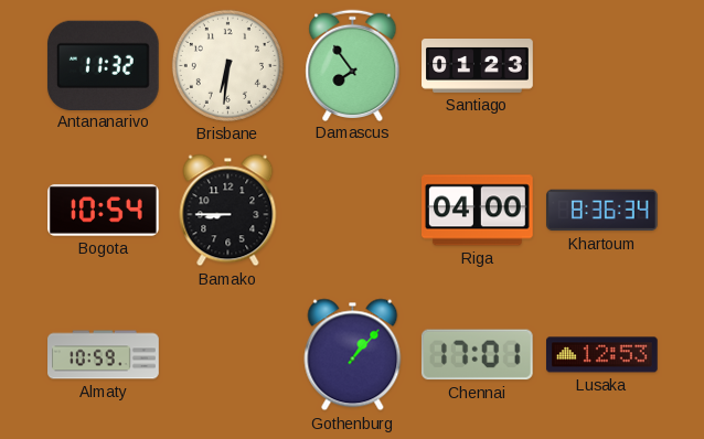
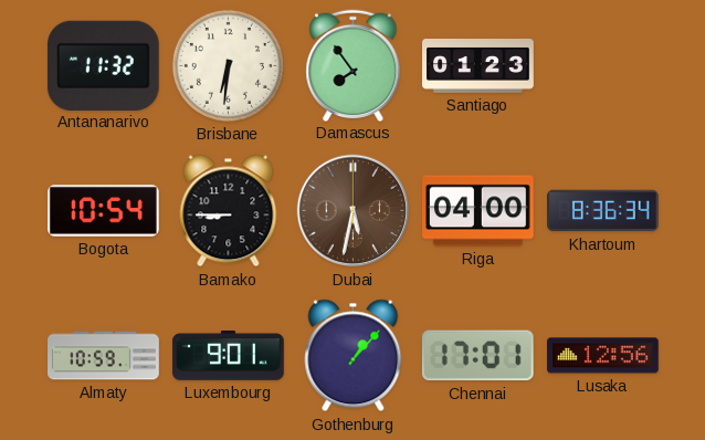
Dubai: none -> 5:32 (354, 211)
Luxembourg: none -> 9:01 (229, 356)
Lusaka: 12:53 -> 12:56 (603, 356)
